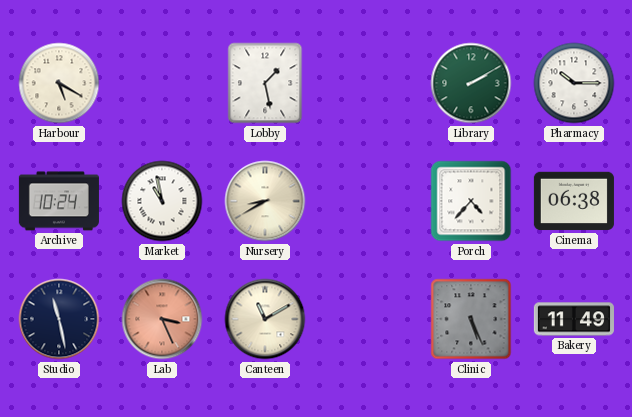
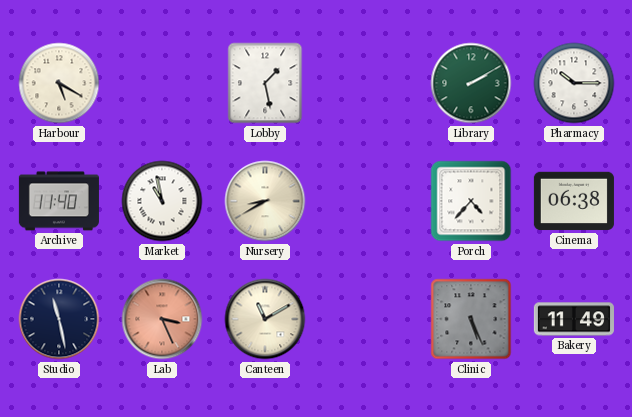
Archive: 10:24 -> 11:40 (59, 201)
